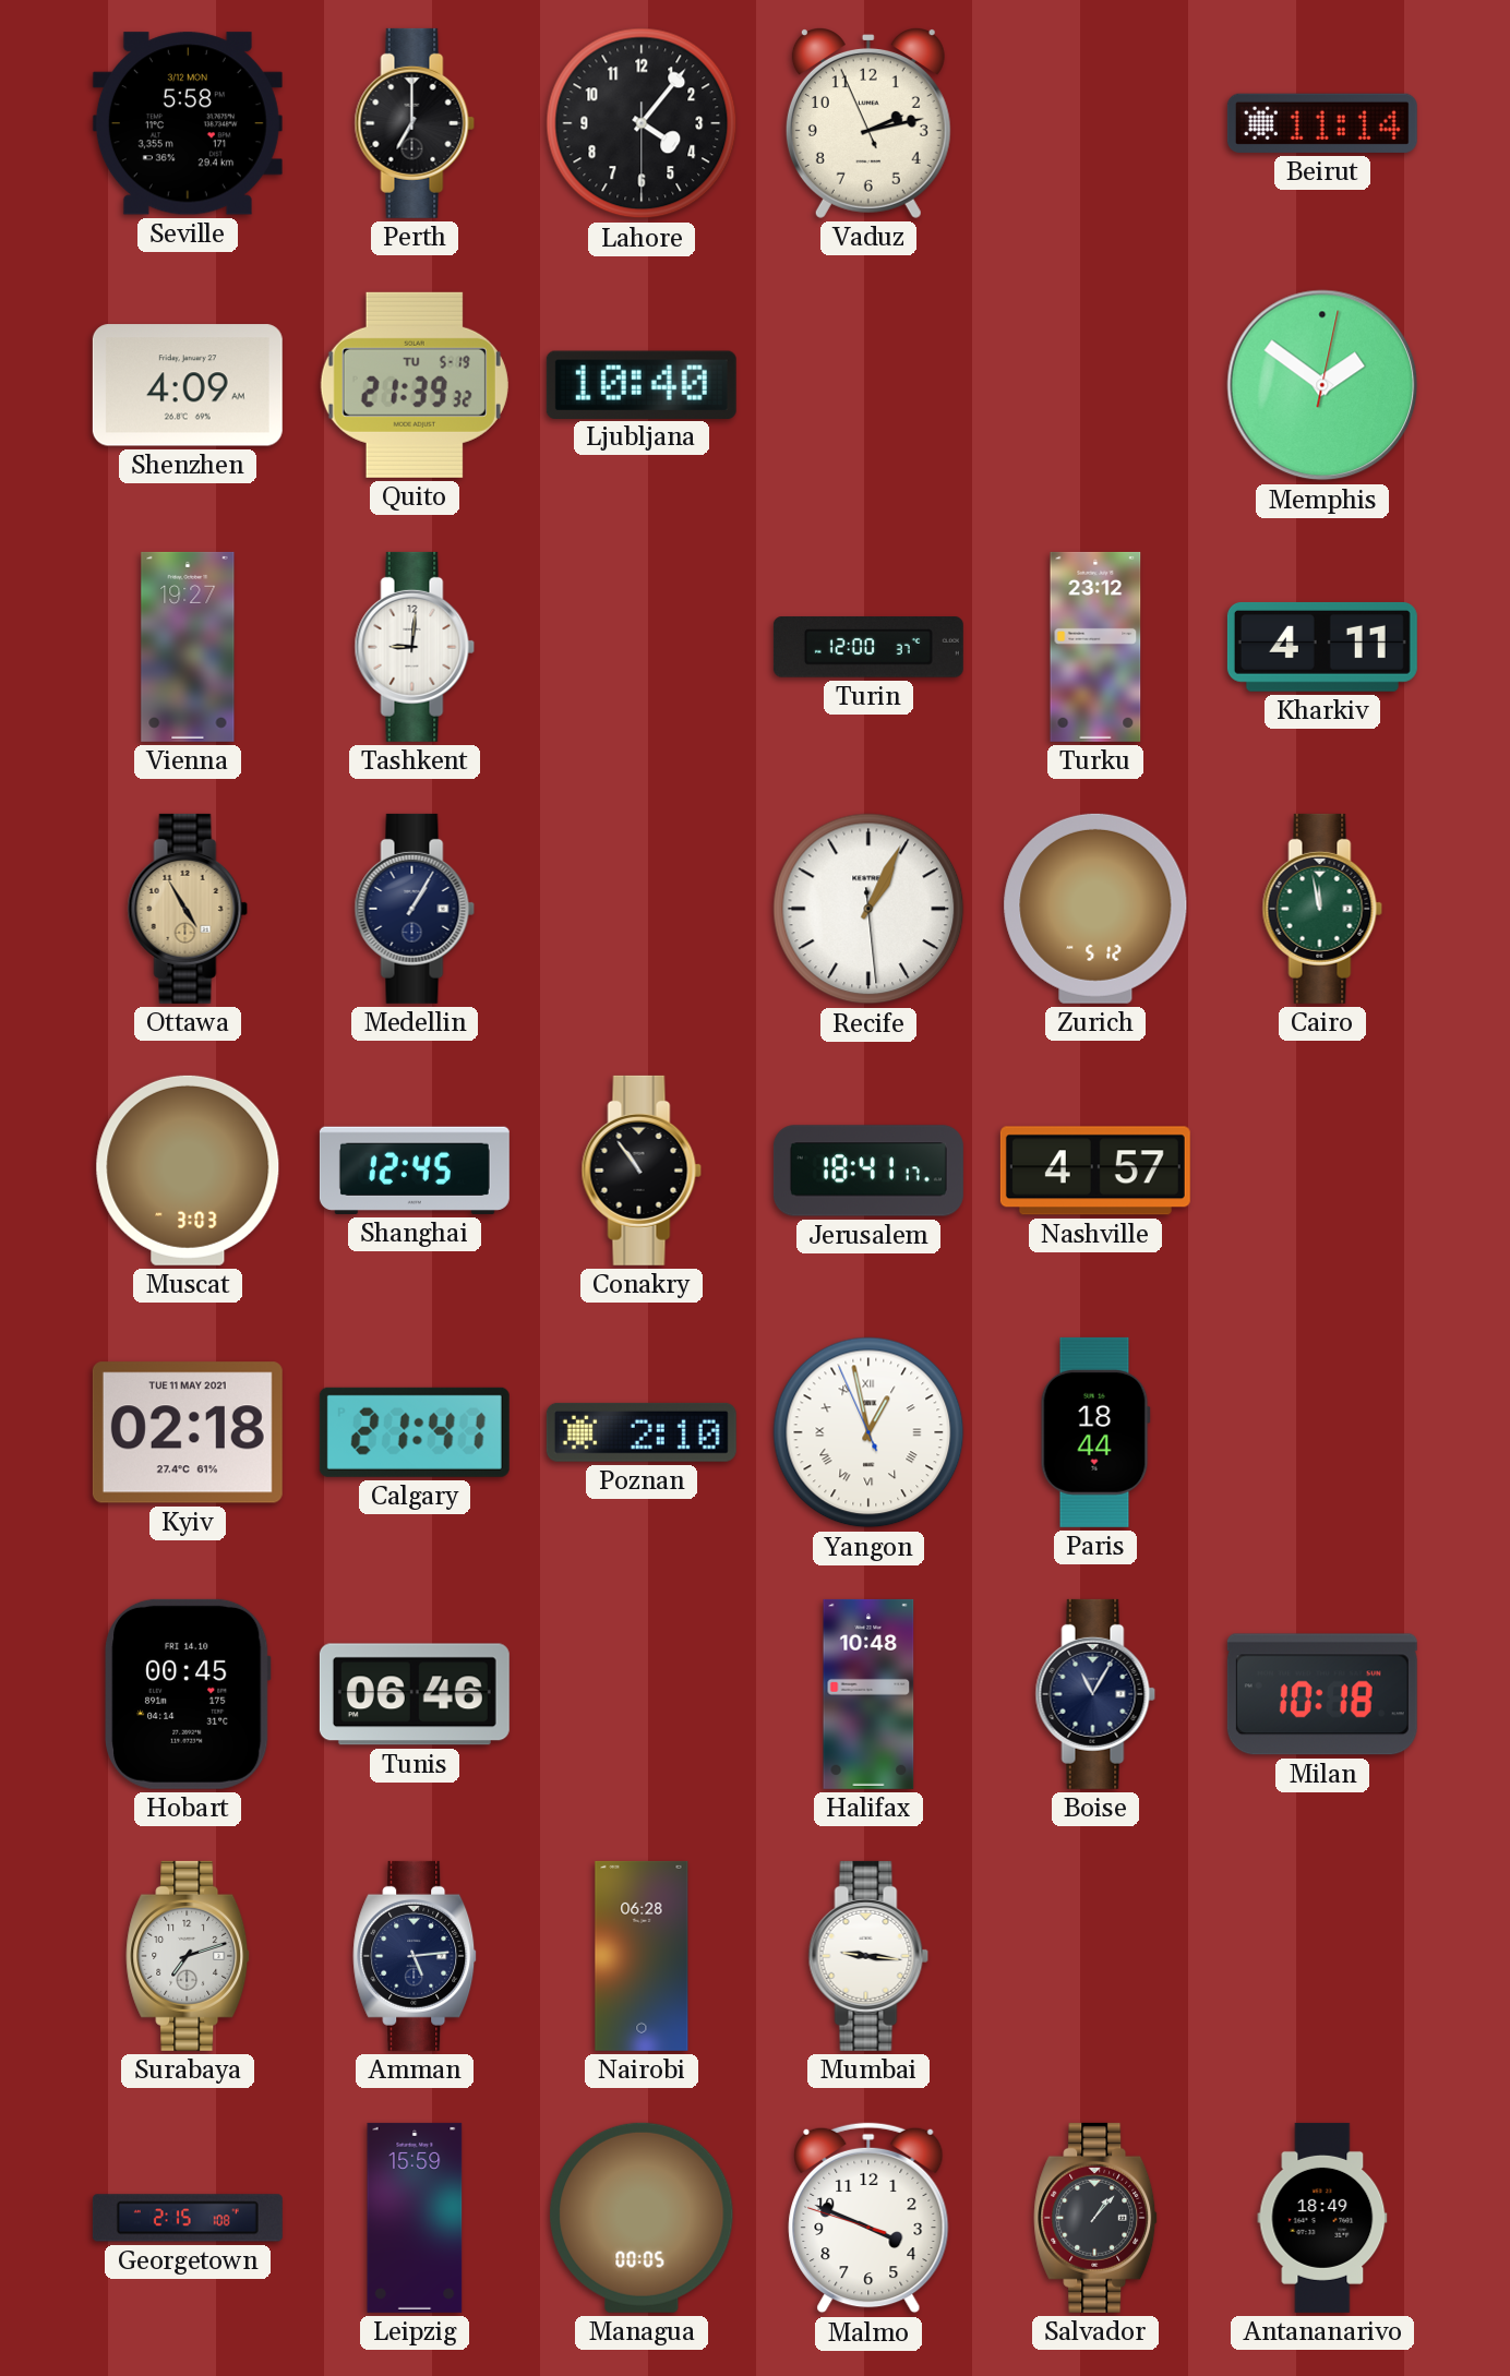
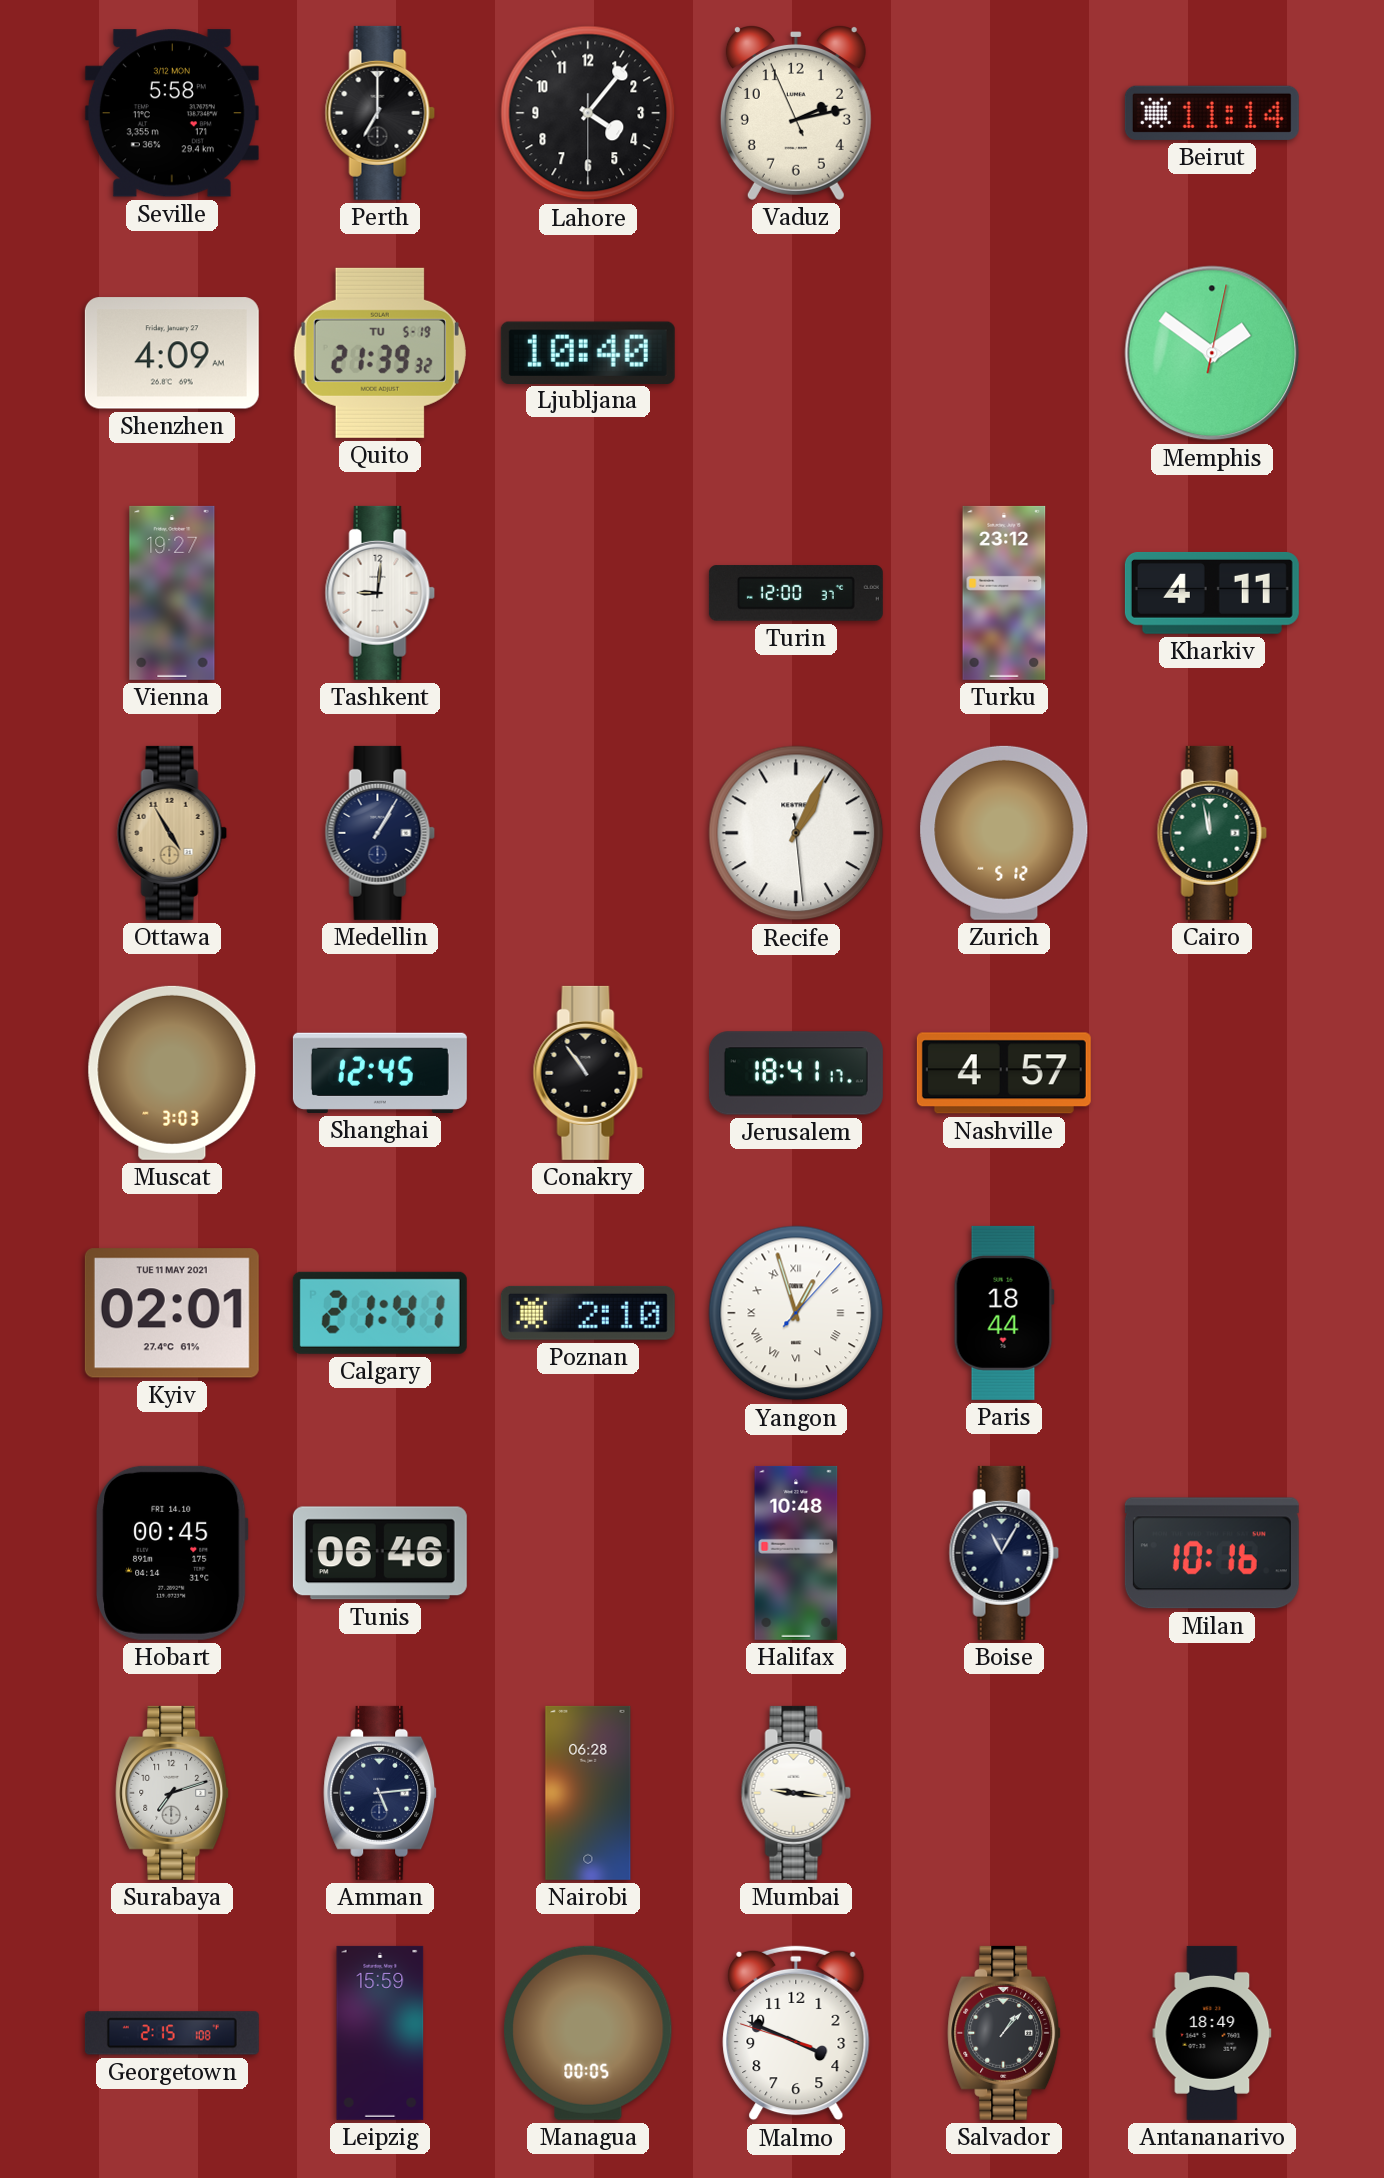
Kyiv: 02:18 -> 02:01 (172, 1313)
Yangon: 12:57:56 -> 12:57:07 (796, 1313)
Milan: 10:18 -> 10:16 (1212, 1553)
